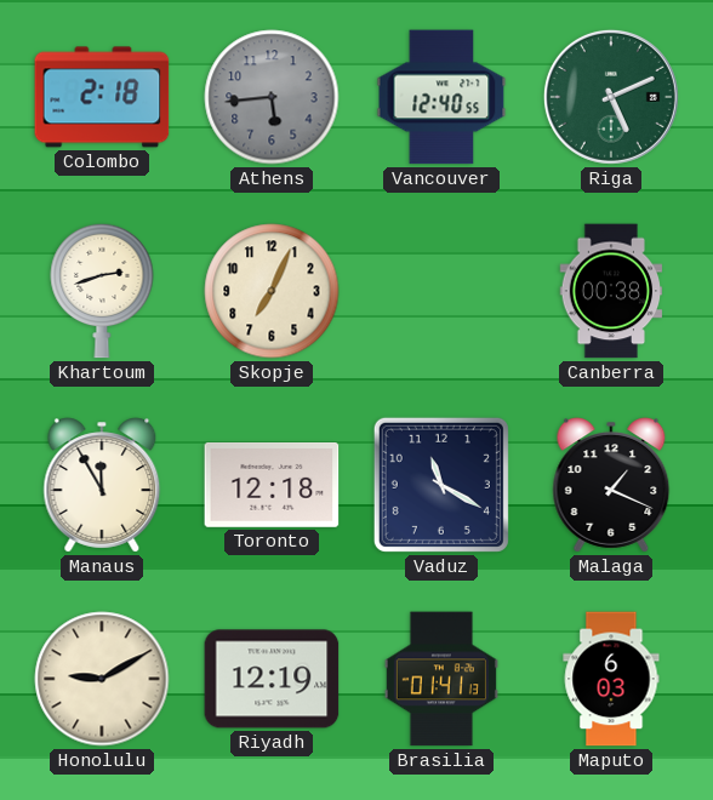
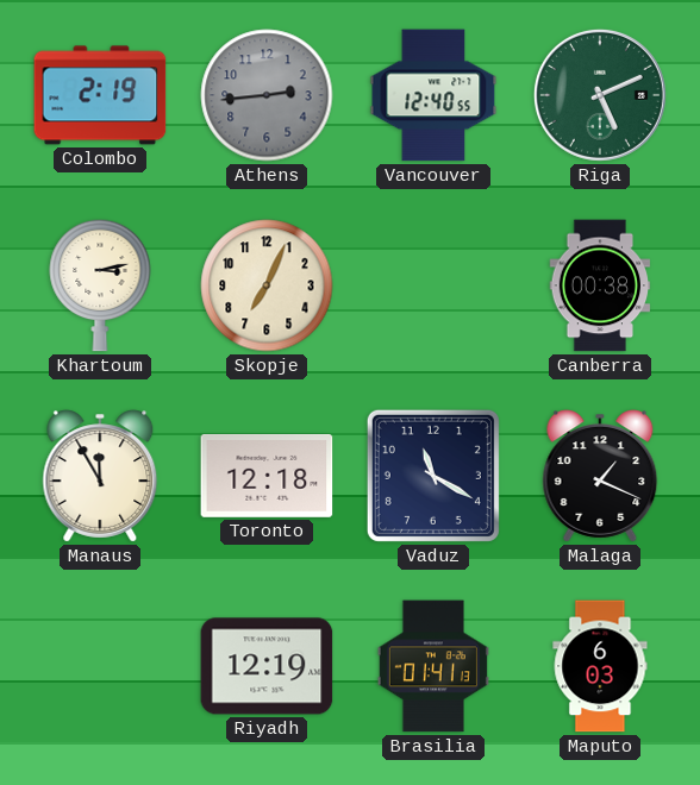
Colombo: 2:18 -> 2:19 (100, 95)
Athens: 5:44 -> 2:44 (267, 95)
Khartoum: 2:42 -> 3:13 (100, 285)
Honolulu: 9:10 -> none (102, 679)
